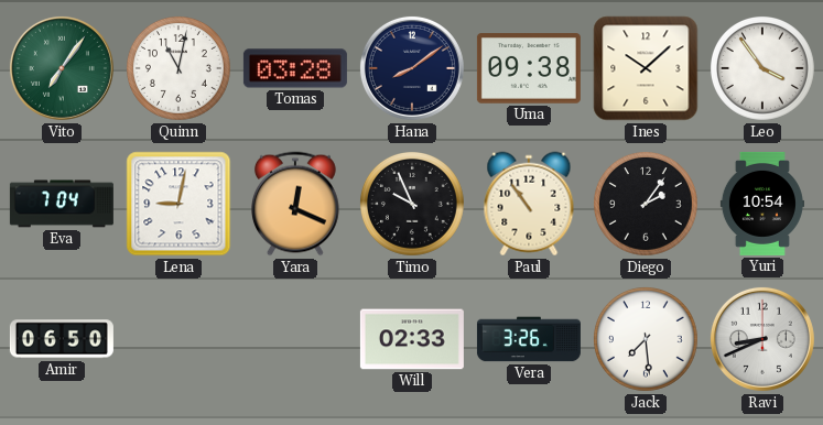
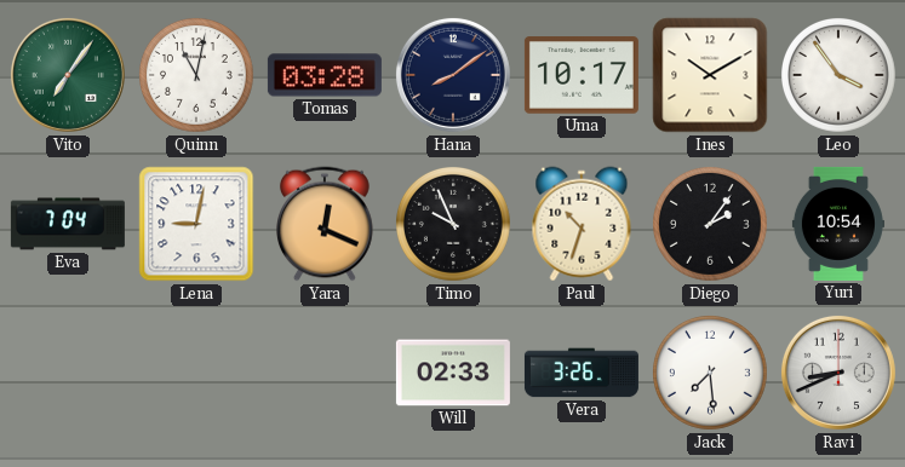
Uma: 09:38 -> 10:17 (582, 75)
Ines: 10:08 -> 10:10 (710, 75)
Paul: 10:54 -> 10:33 (582, 224)
Amir: 06:50 -> none (62, 339)
